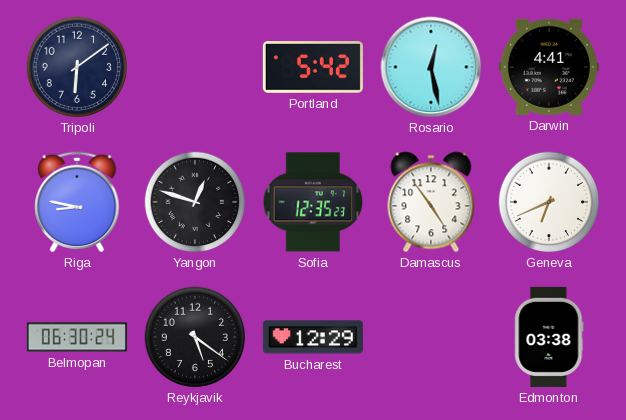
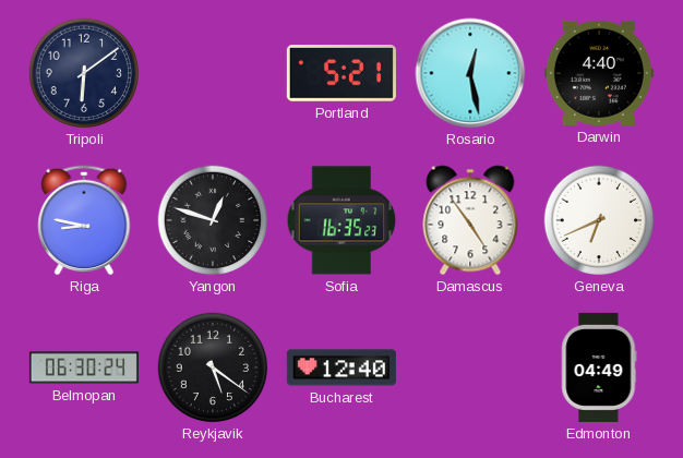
Portland: 5:42 -> 5:21 (341, 74)
Darwin: 4:41 -> 4:40 (599, 73)
Sofia: 12:35 -> 16:35 (341, 220)
Bucharest: 12:29 -> 12:40 (341, 367)
Edmonton: 03:38 -> 04:49 (599, 367)
